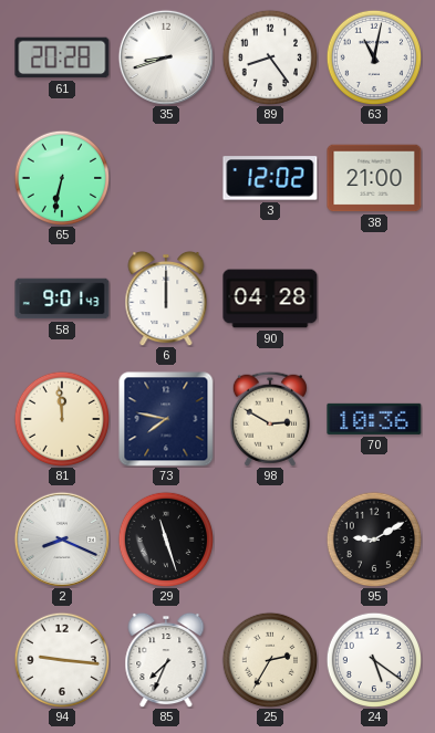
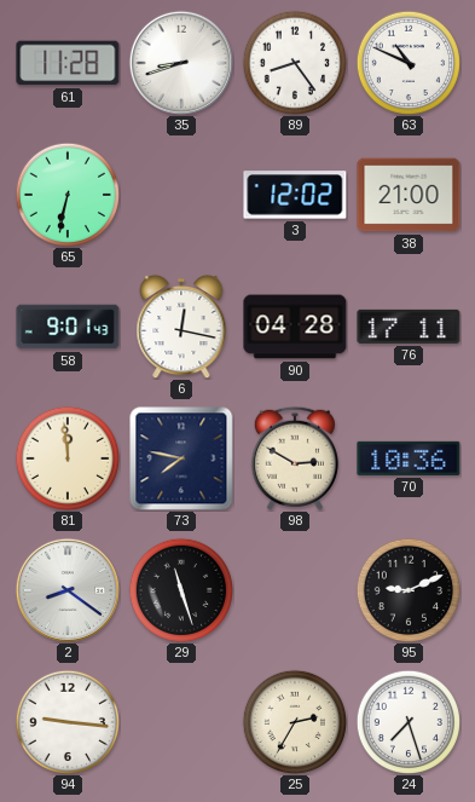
61: 20:28 -> 11:28 (68, 63)
63: 11:02 -> 10:49 (407, 62)
6: 12:00 -> 12:17 (181, 327)
76: none -> 17:11 (409, 327)
2: 8:19 -> 8:21 (68, 590)
95: 9:10 -> 9:11 (407, 589)
85: 7:34 -> none (166, 660)
24: 5:21 -> 7:27 (407, 721)
